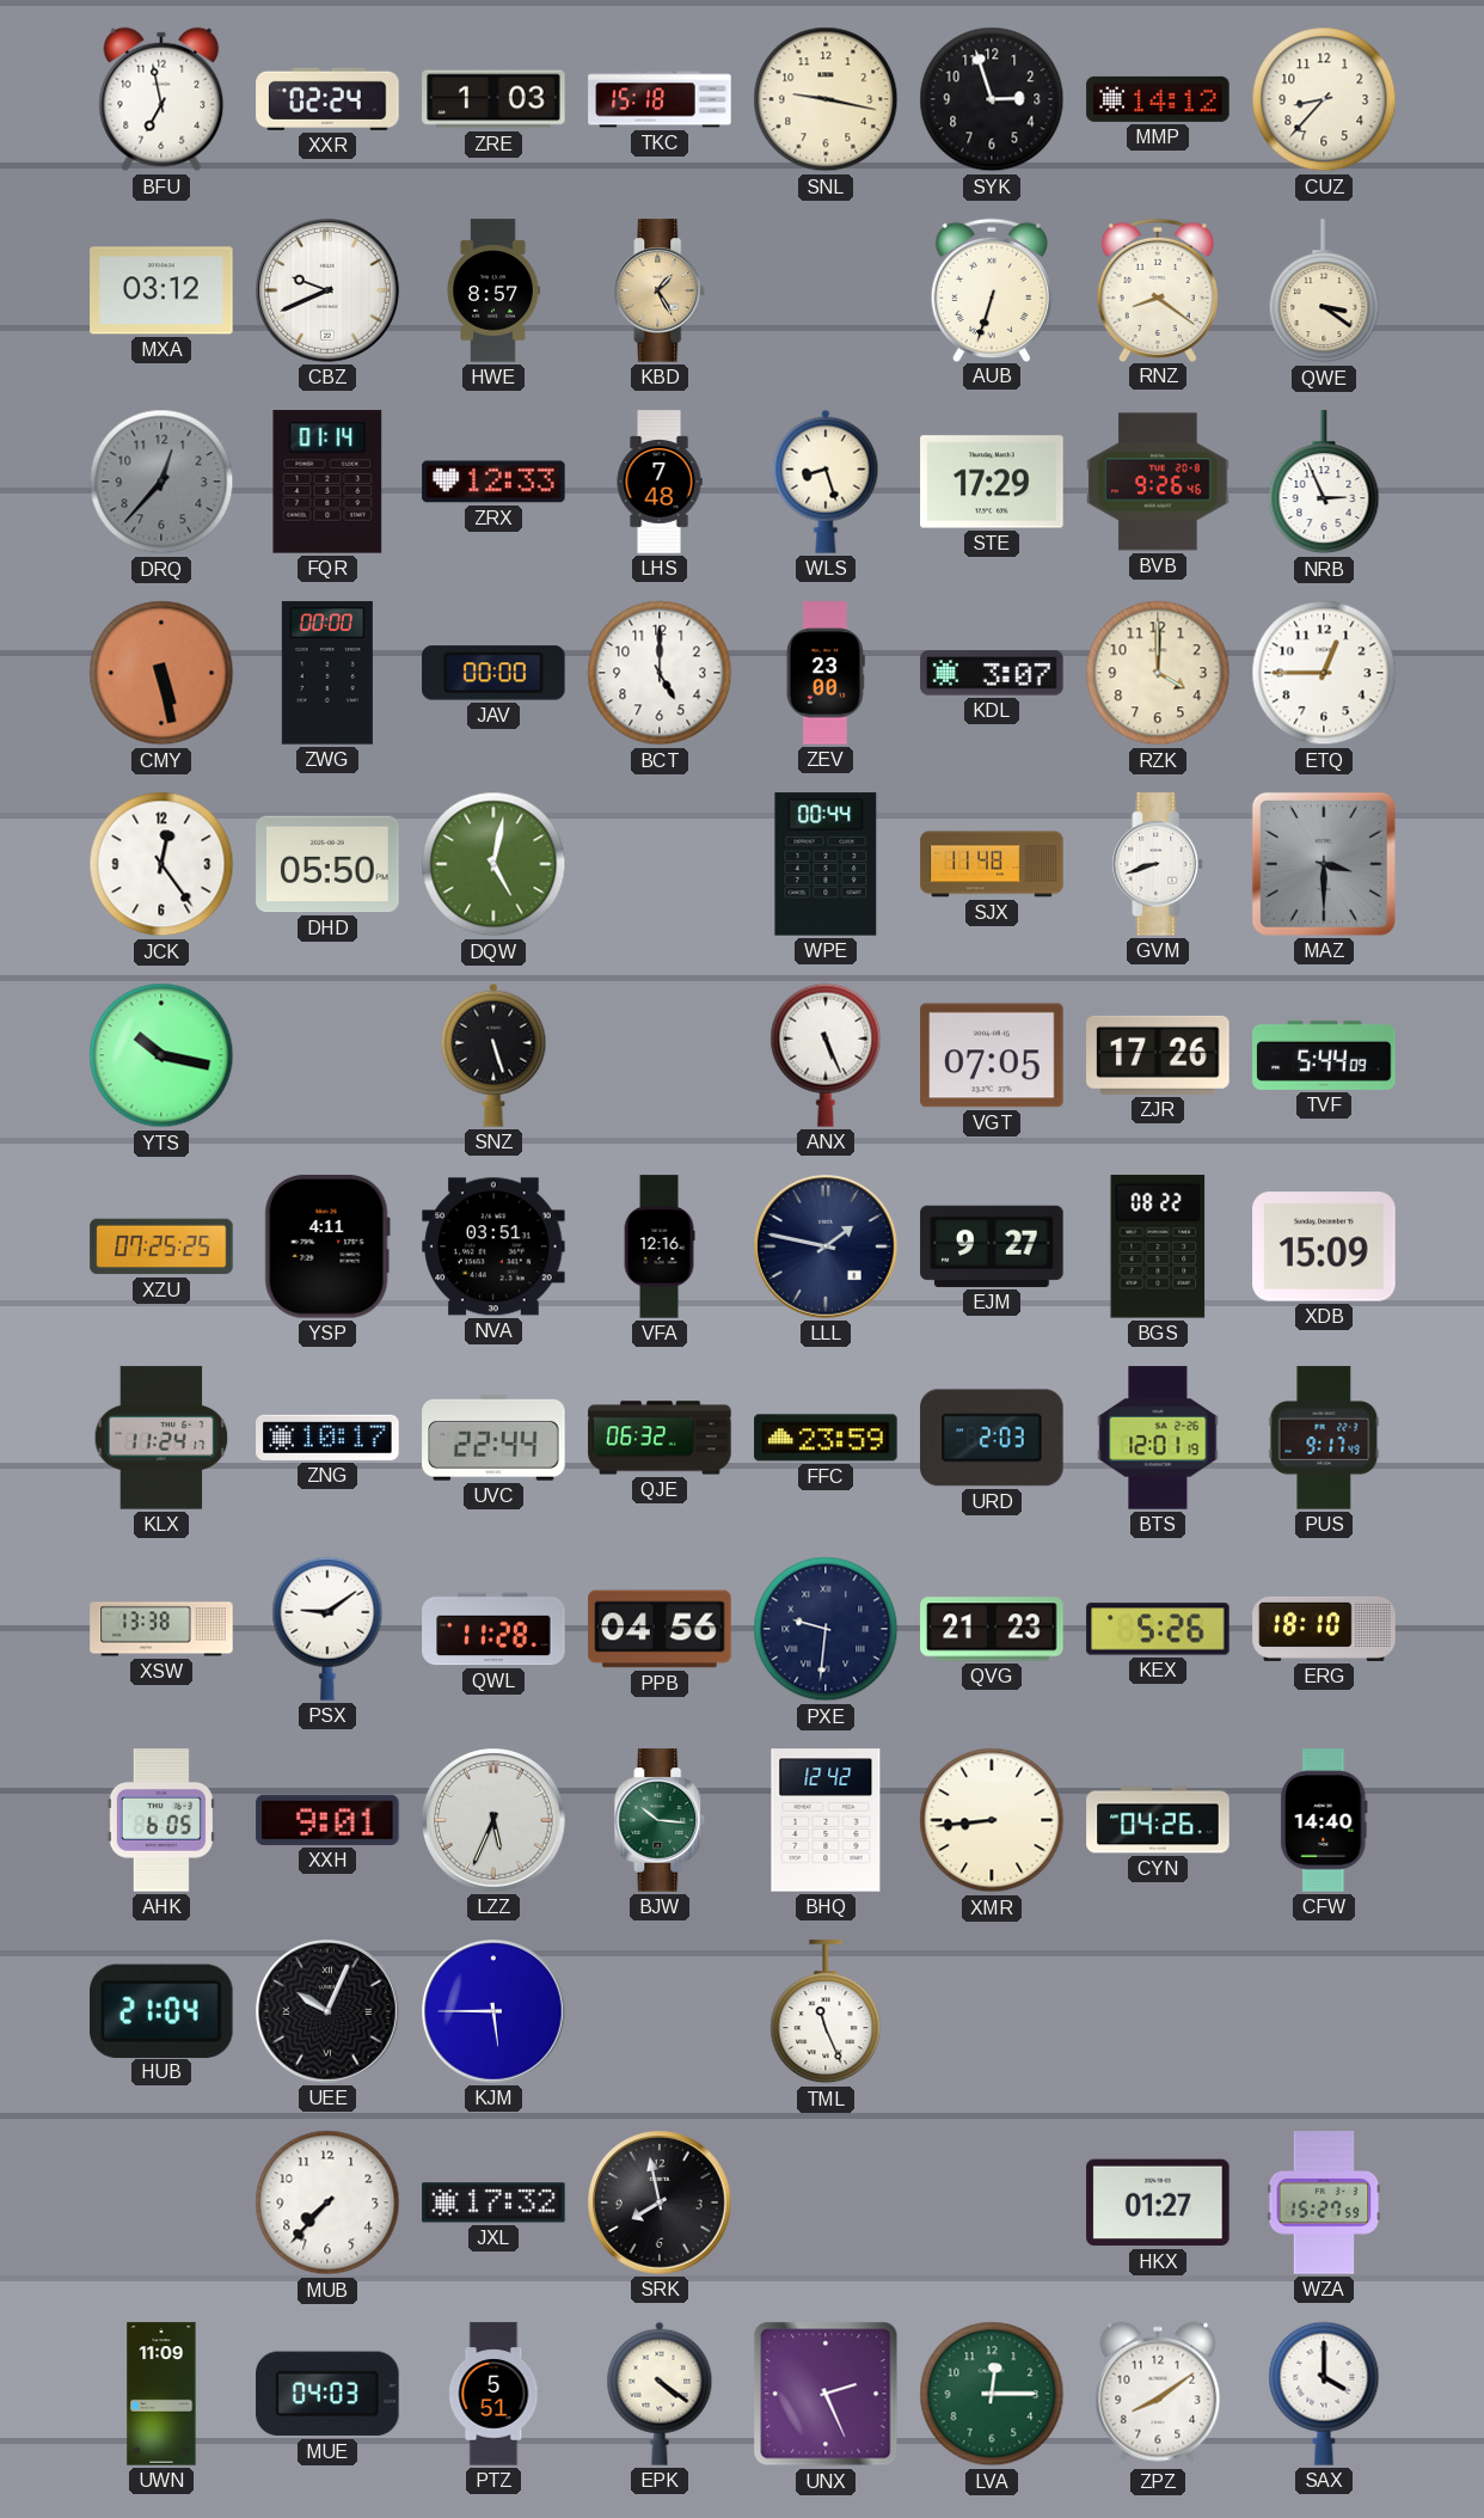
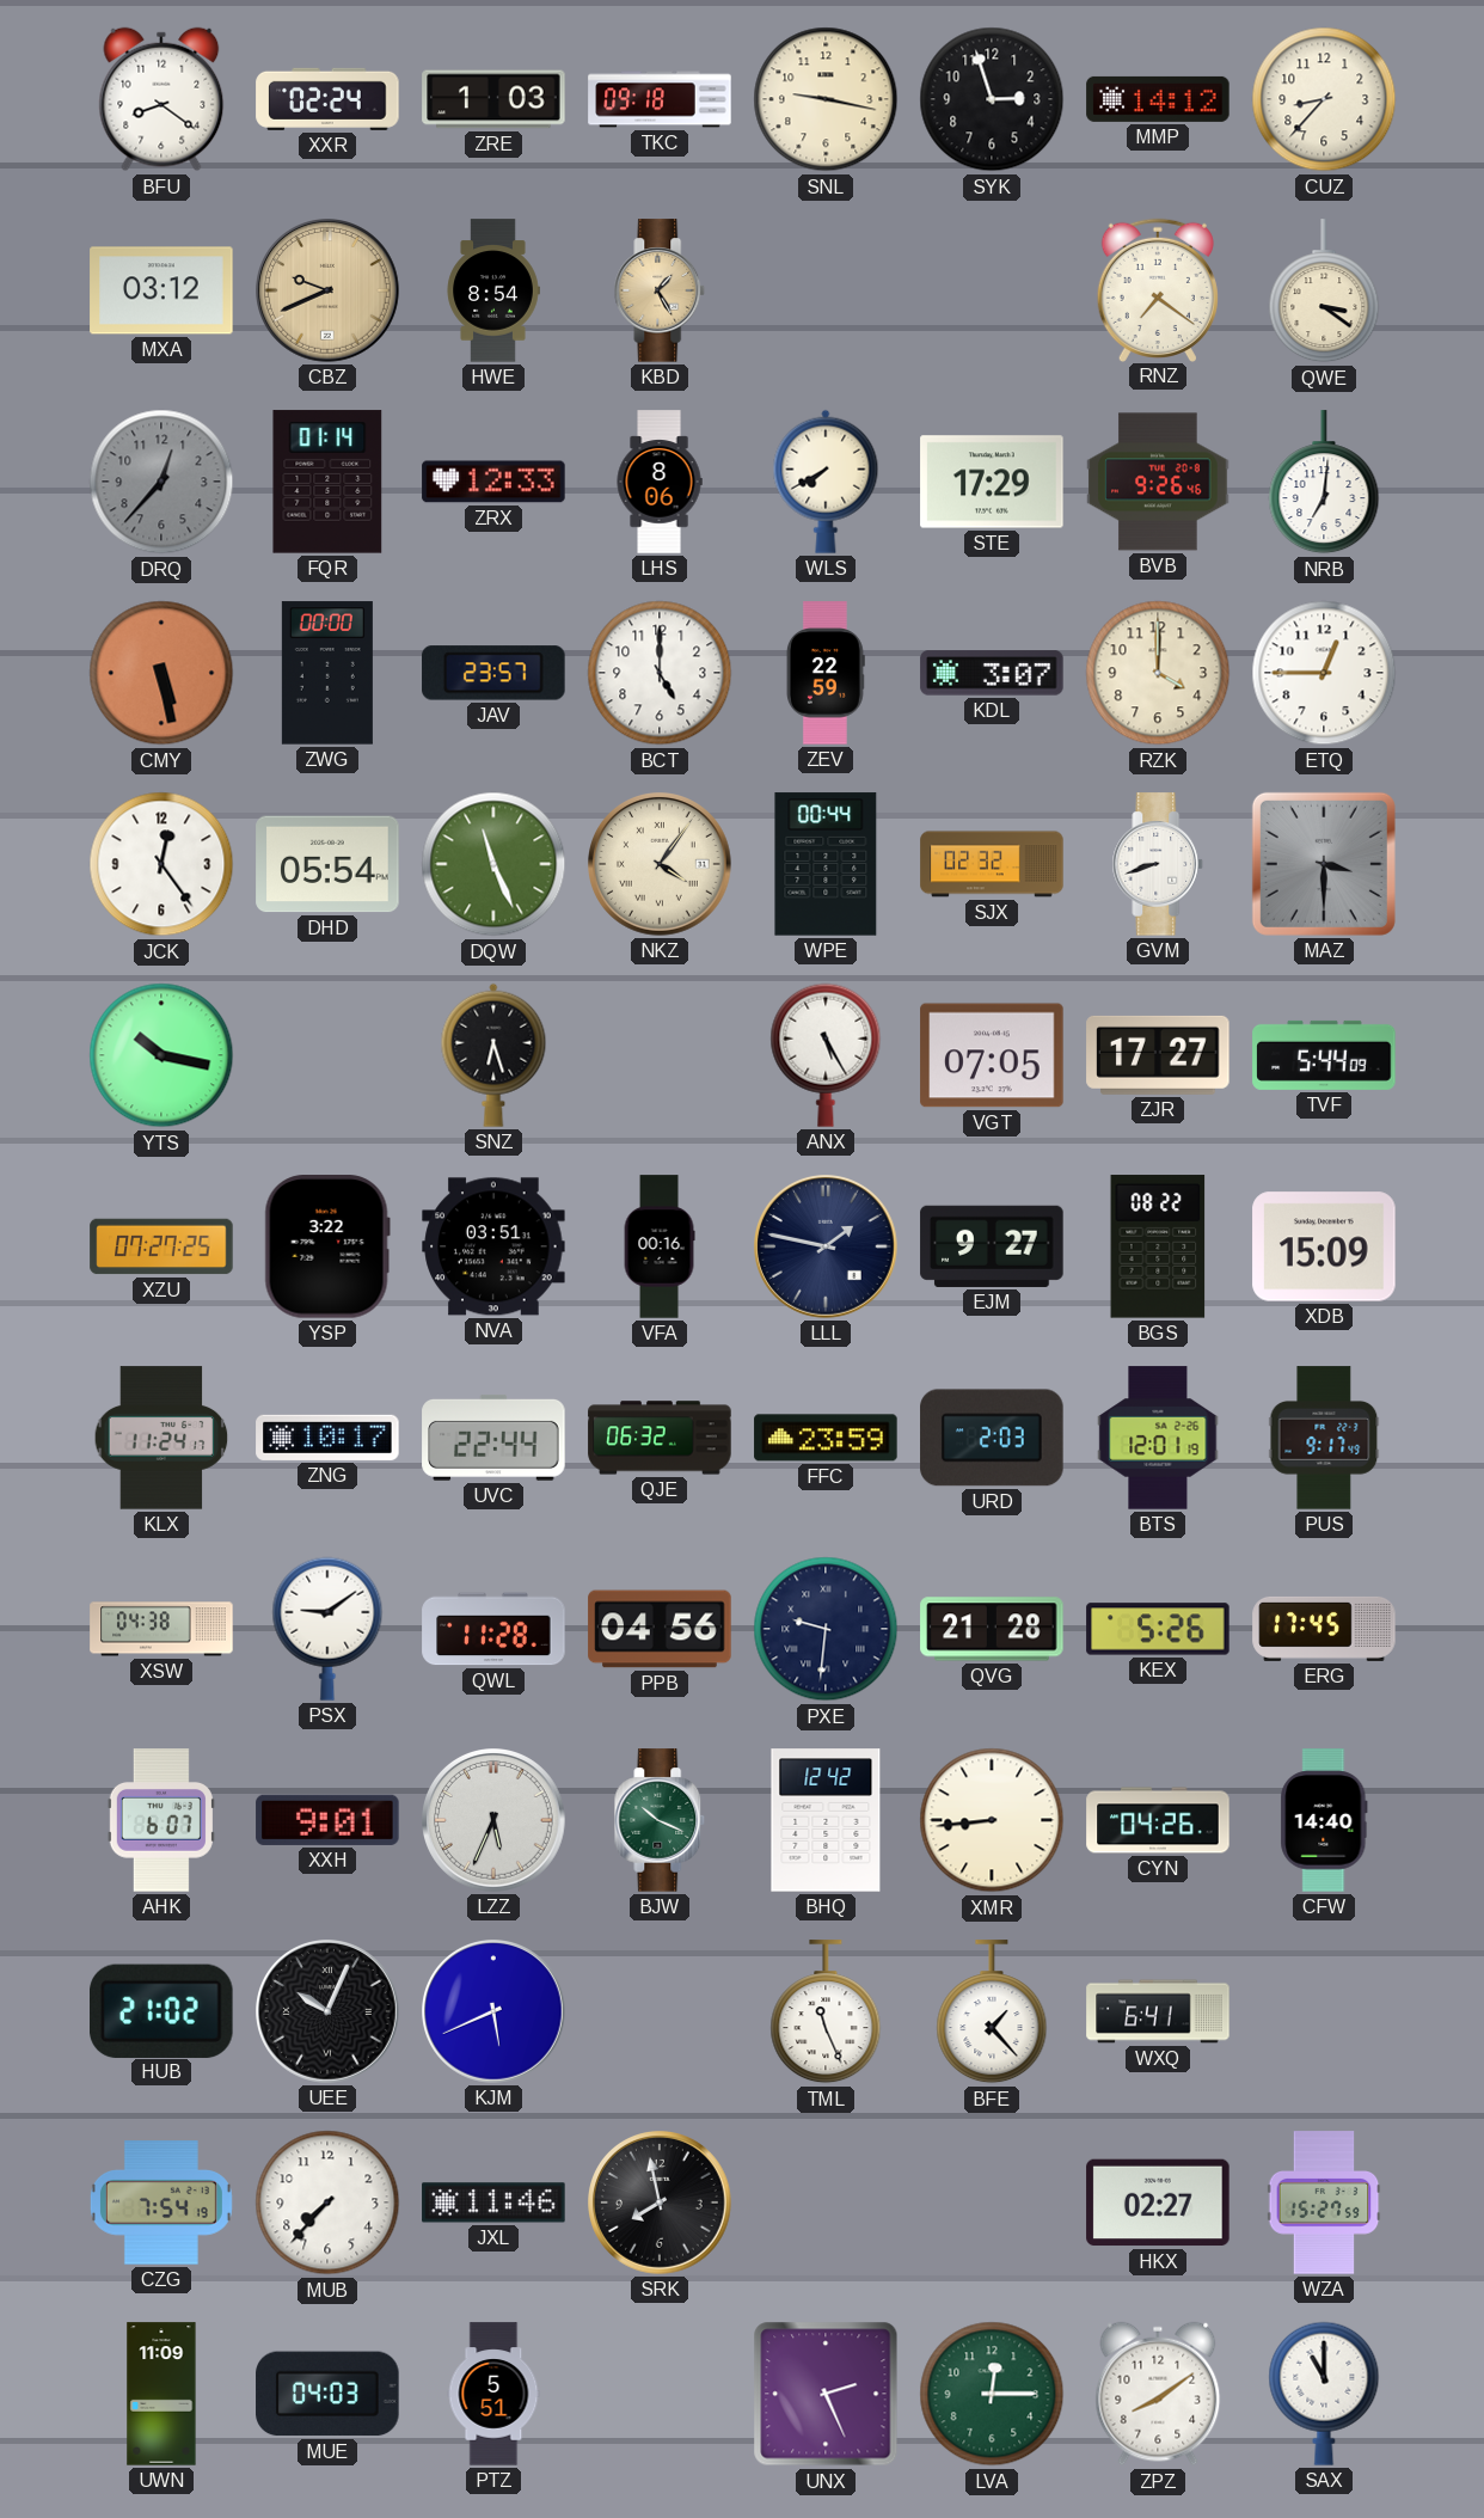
BFU: 6:58 -> 8:21 (161, 99)
TKC: 15:18 -> 09:18 (660, 99)
CBZ dial: white -> champagne (329, 292)
HWE: 8:57 -> 8:54 (493, 290)
AUB: 6:33 -> none (992, 289)
RNZ: 8:21 -> 7:21 (1158, 289)
LHS: 7:48 -> 8:06 (660, 482)
WLS: 8:27 -> 7:40 (826, 482)
NRB: 2:56 -> 7:01 (1324, 483)
JAV: 00:00 -> 23:57 (493, 673)
ZEV: 23:00 -> 22:59 (826, 673)
DHD: 05:50 -> 05:54 (327, 864)
DQW: 5:02 -> 11:26 (493, 864)
NKZ: none -> 4:06 (661, 865)
SJX: 11:48 -> 02:32 (992, 864)
SNZ: 5:27 -> 6:27 (493, 1055)
ANX: 5:26 -> 5:25 (826, 1055)
ZJR: 17:26 -> 17:27 (1158, 1055)
XZU: 07:25 -> 07:27 (161, 1246)
YSP: 4:11 -> 3:22 (327, 1246)
VFA: 12:16 -> 00:16 (660, 1246)
XSW: 13:38 -> 04:38 (161, 1629)
QVG: 21:23 -> 21:28 (992, 1629)
ERG: 18:10 -> 17:45 (1324, 1629)
AHK: 6:05 -> 6:07 (161, 1820)
BJW: 10:16 -> 10:19 (660, 1820)
HUB: 21:04 -> 21:02 (162, 2010)
KJM: 5:45 -> 5:41 (495, 2012)
BFE: none -> 1:23 (992, 2012)
WXQ: none -> 6:41 (1158, 2011)
CZG: none -> 7:54 (161, 2203)
JXL: 17:32 -> 11:46 (493, 2203)
HKX: 01:27 -> 02:27 (1158, 2203)
EPK: 4:21 -> none (660, 2394)
SAX: 4:00 -> 11:00 (1324, 2394)
